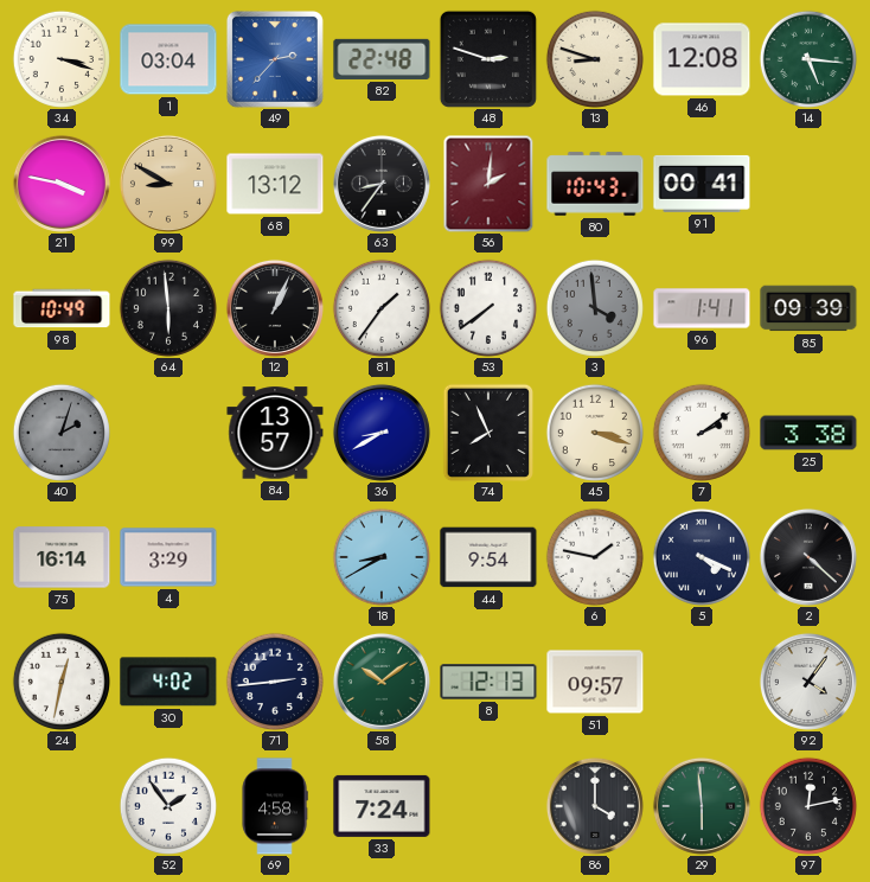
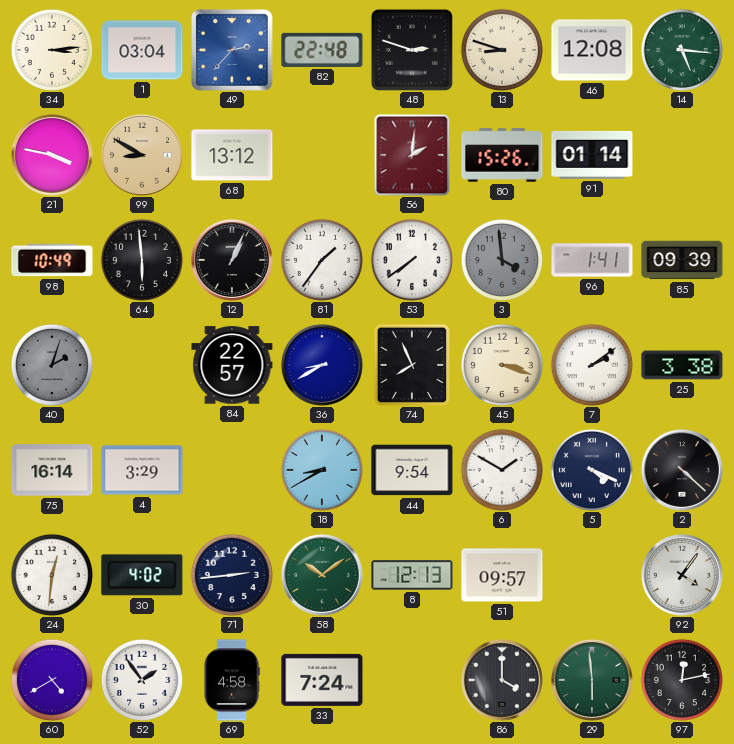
34: 3:18 -> 3:14 (52, 50)
63: 8:36 -> none (382, 184)
80: 10:43 -> 15:26 (502, 155)
91: 00:41 -> 01:14 (592, 155)
84: 13:57 -> 22:57 (232, 365)
6: 1:47 -> 1:50 (502, 470)
24: 12:32 -> 12:31 (52, 575)
60: none -> 4:40 (52, 680)
